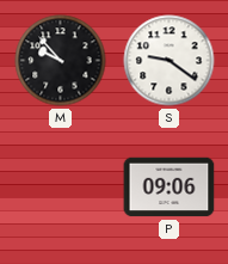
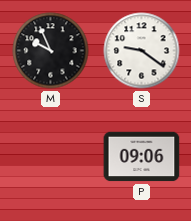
M: 9:53 -> 9:56 (51, 51)
